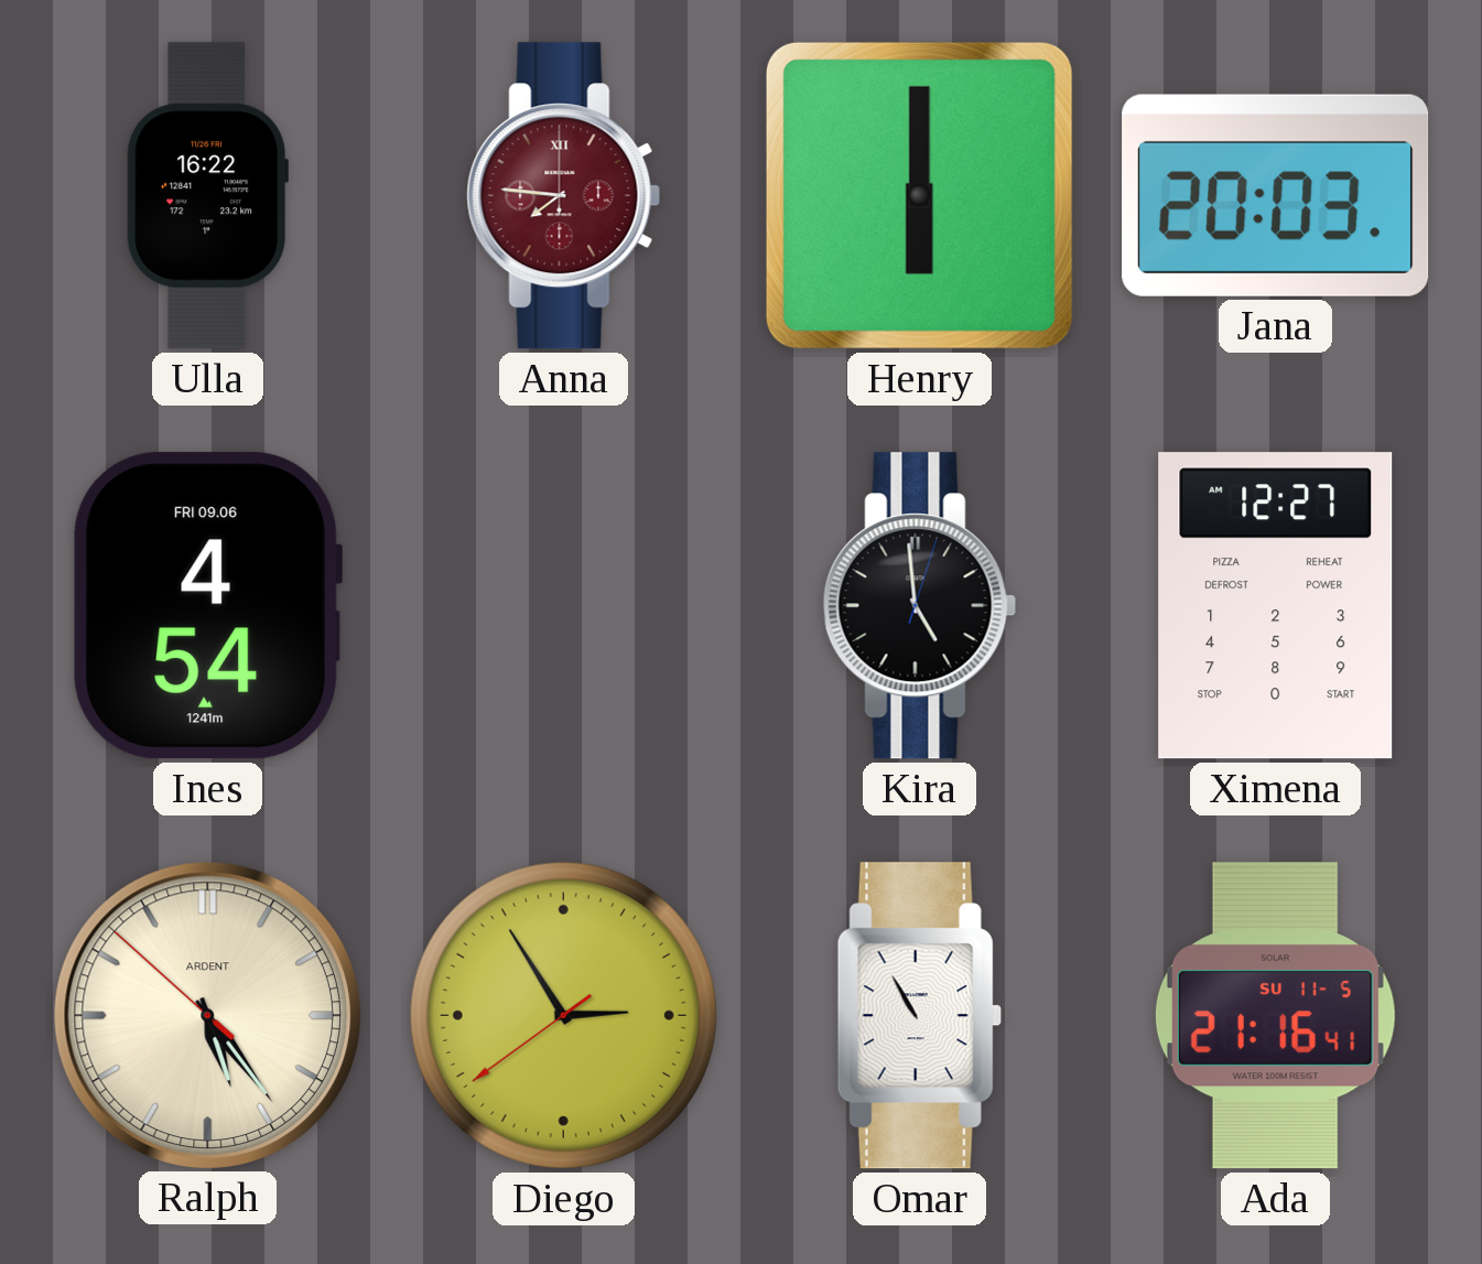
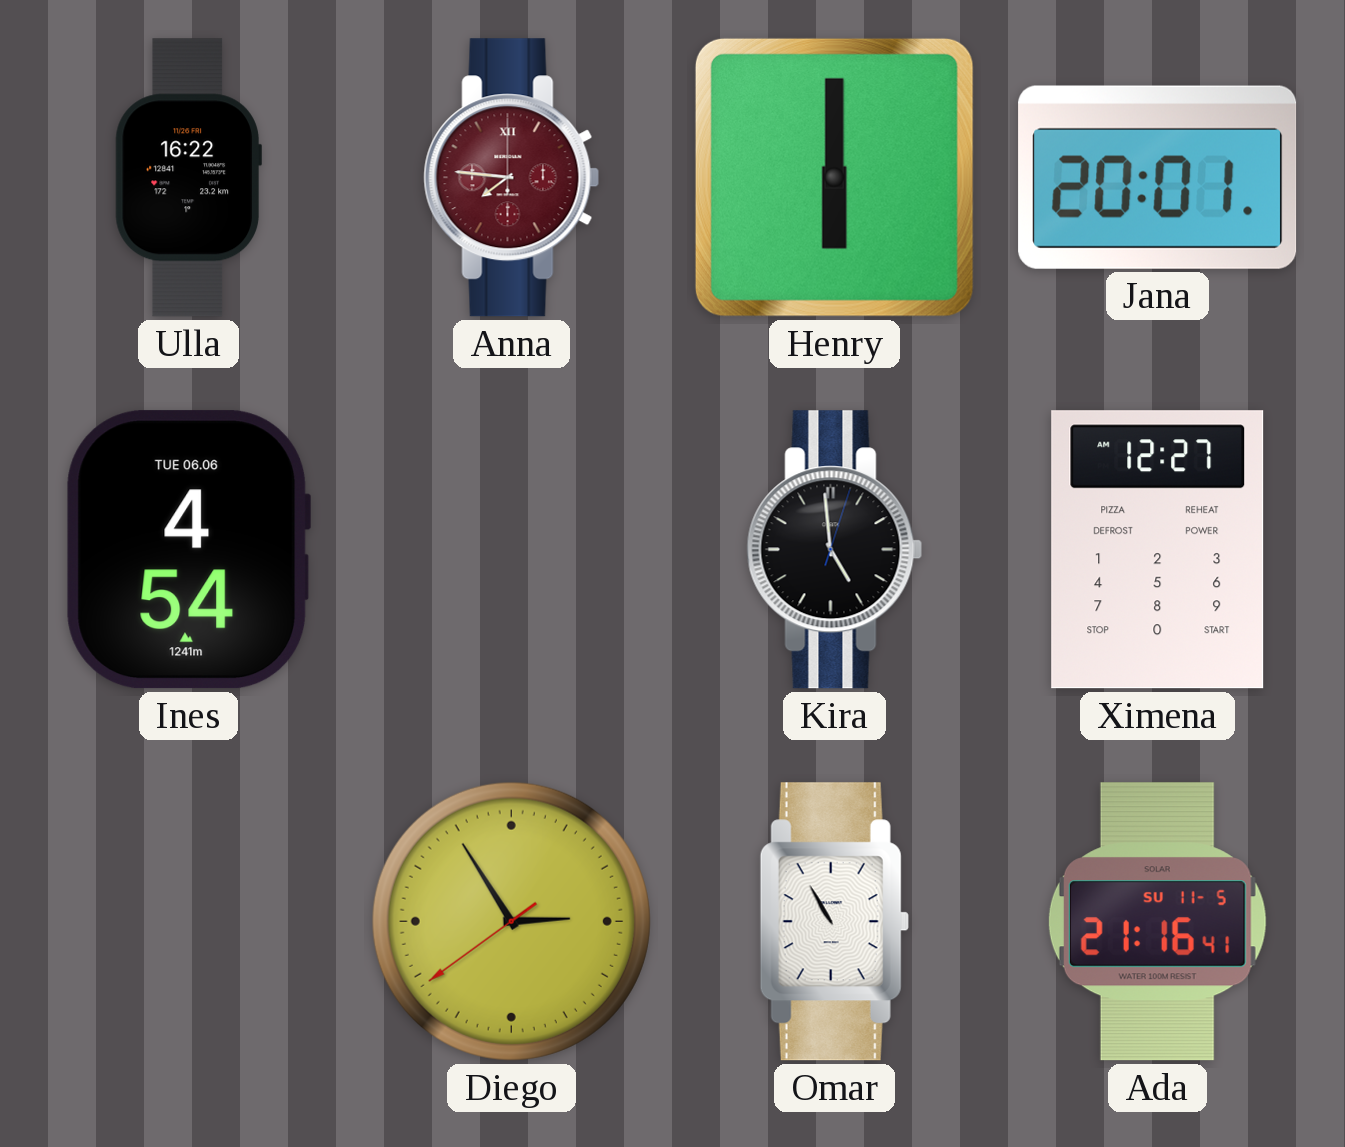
Jana: 20:03 -> 20:01 (1158, 177)
Ines date: FRI 09.06 -> TUE 06.06 (187, 550)
Ralph: 5:23 -> none (207, 1015)
